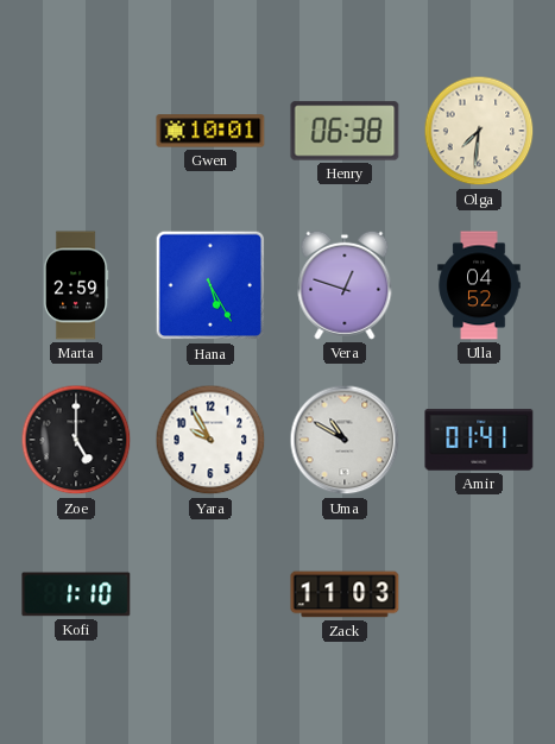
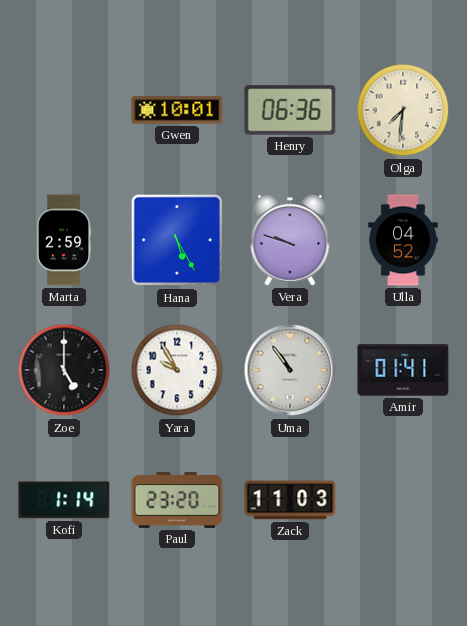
Henry: 06:38 -> 06:36 (290, 110)
Vera: 12:48 -> 9:48 (290, 240)
Uma: 10:50 -> 10:54 (290, 370)
Kofi: 1:10 -> 1:14 (64, 500)
Paul: none -> 23:20 (177, 500)
